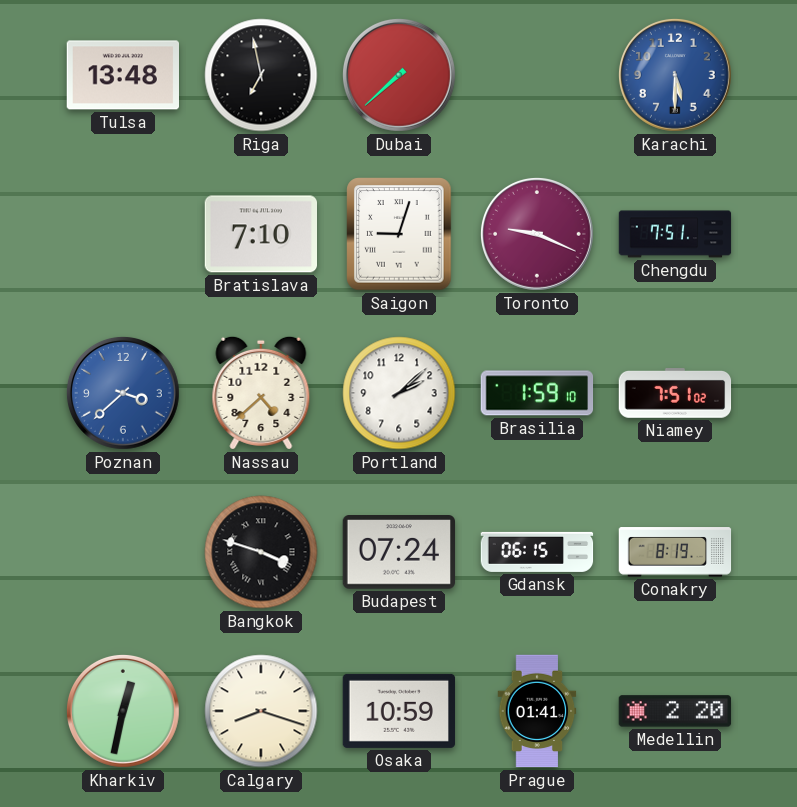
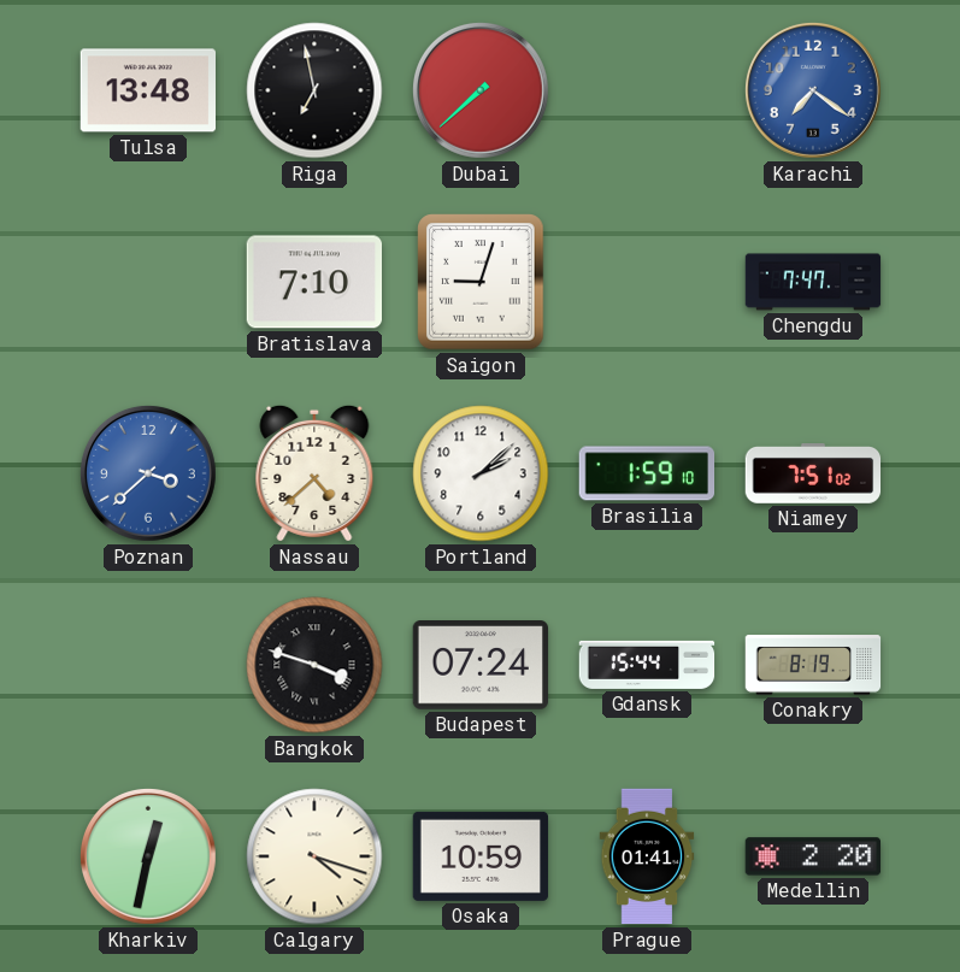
Karachi: 5:30 -> 7:21 (813, 90)
Toronto: 9:19 -> none (537, 234)
Chengdu: 7:51 -> 7:47 (813, 282)
Gdansk: 06:15 -> 15:44 (647, 665)
Calgary: 8:18 -> 4:18 (314, 856)
